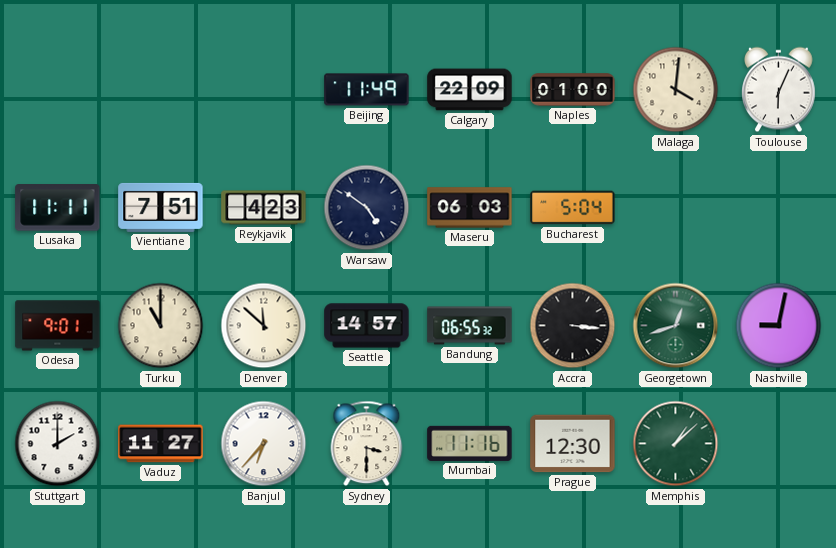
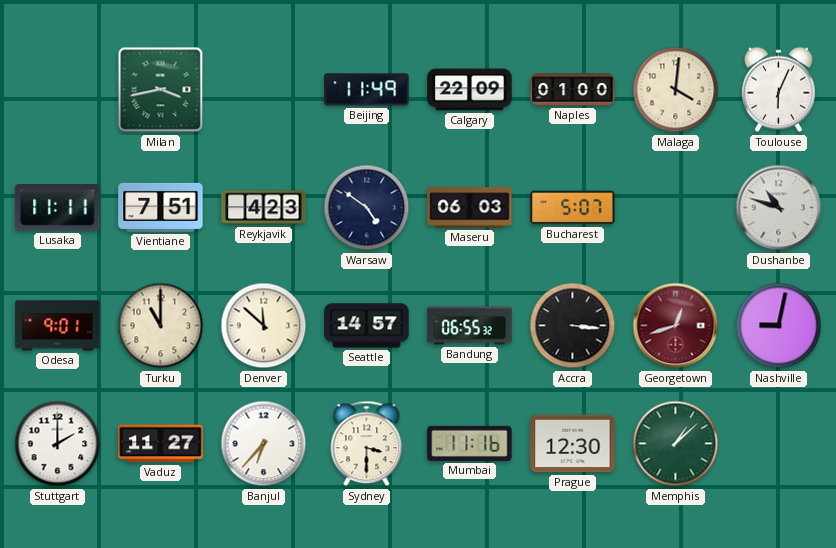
Milan: none -> 3:43 (161, 90)
Bucharest: 5:04 -> 5:07 (573, 208)
Dushanbe: none -> 10:48 (779, 208)
Georgetown dial: green -> burgundy (676, 326)
